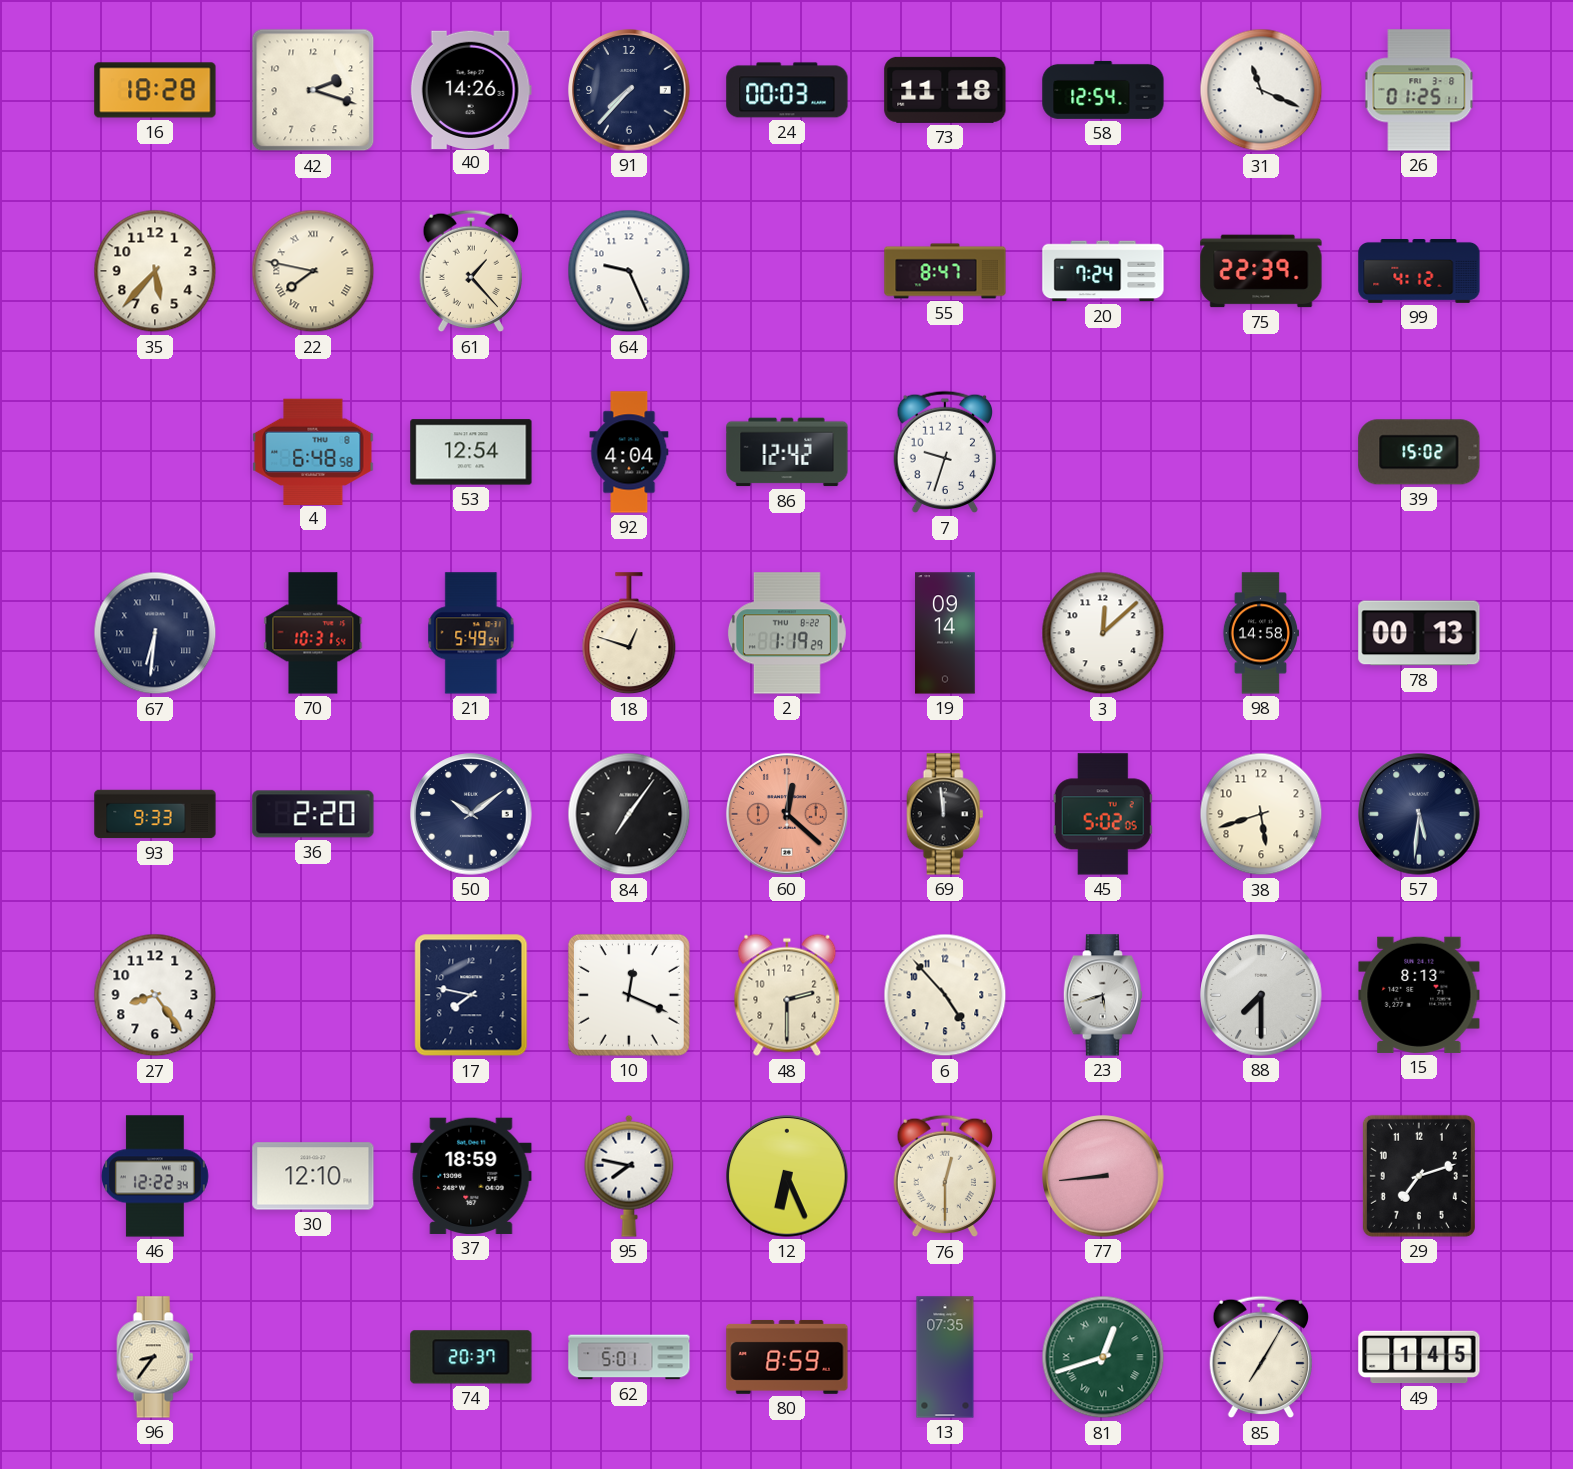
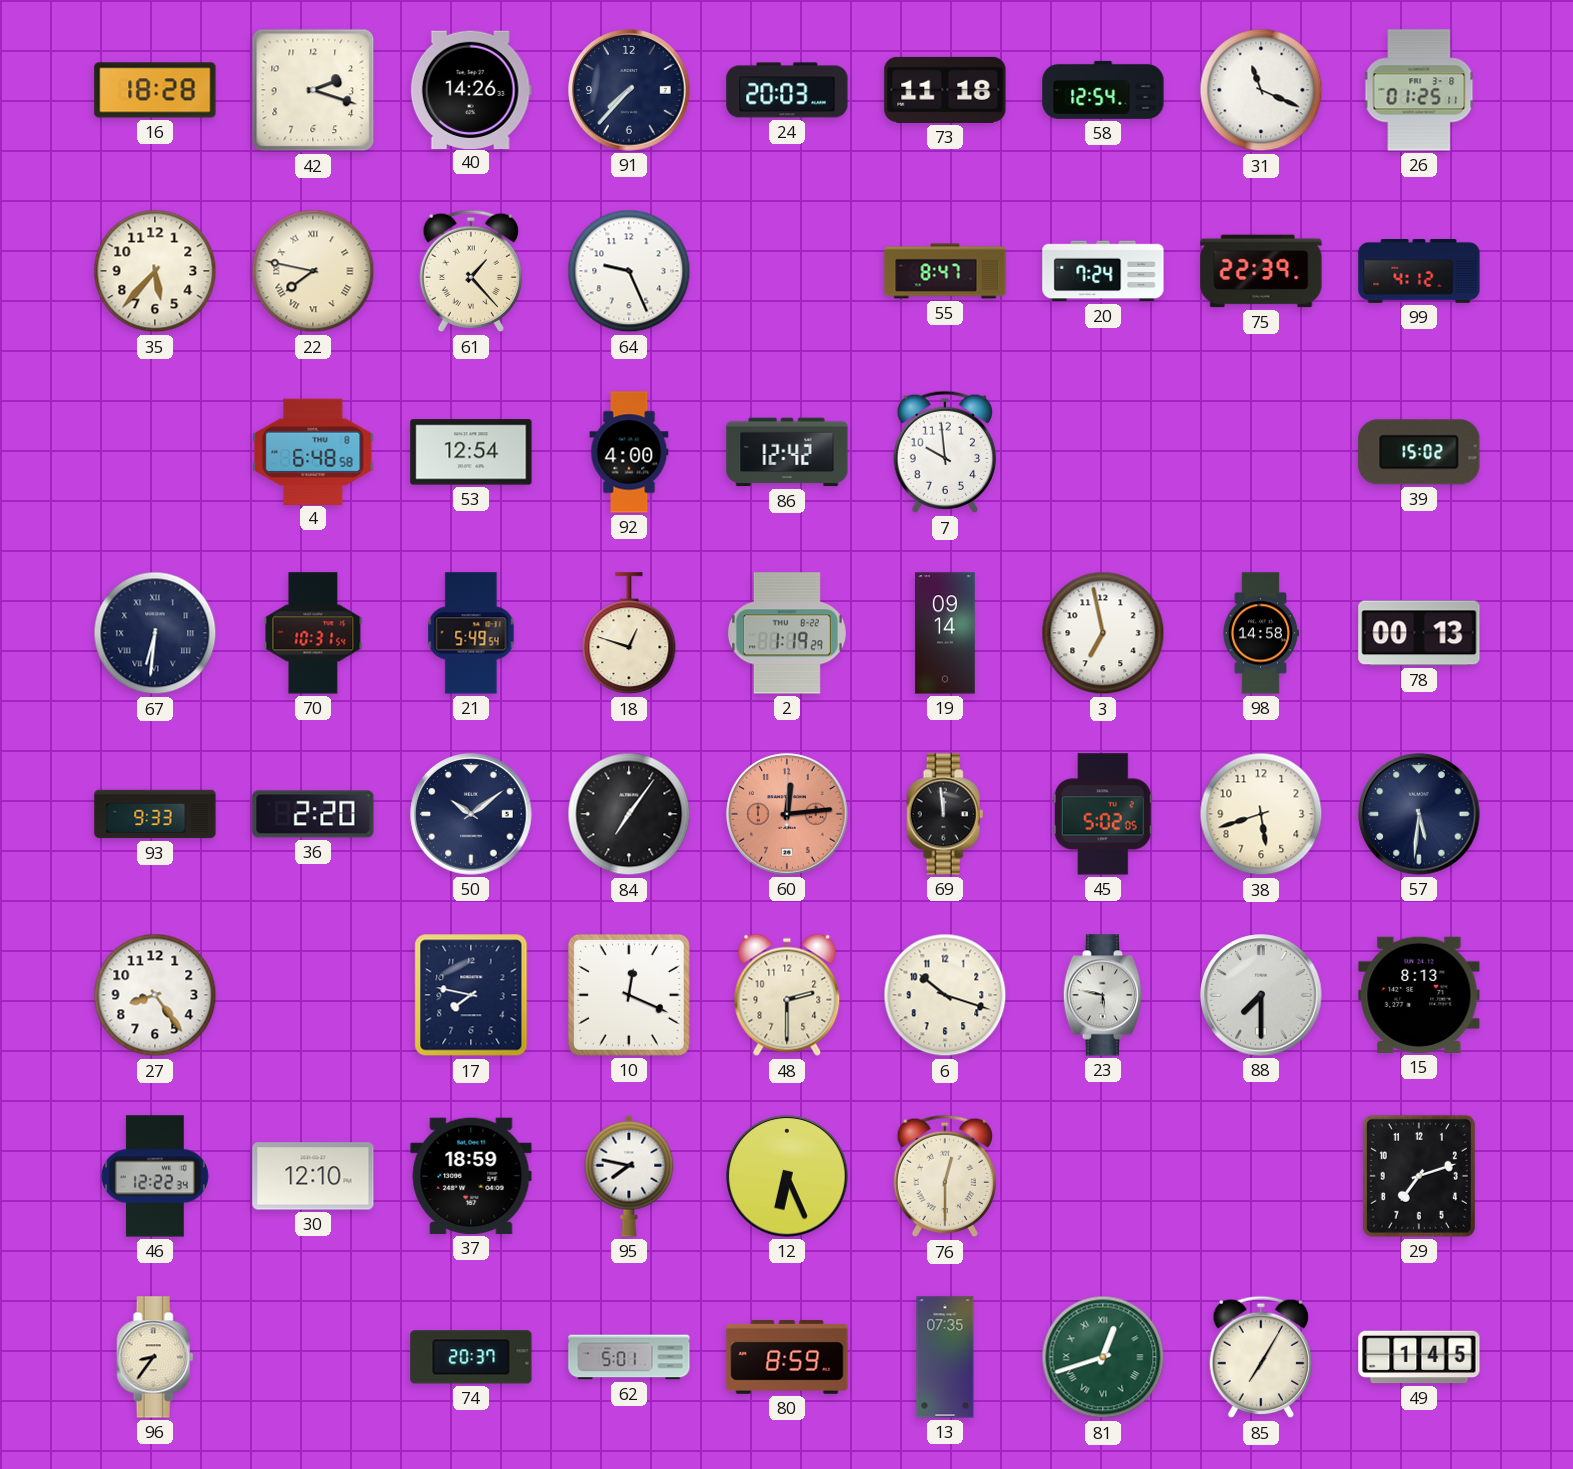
24: 00:03 -> 20:03 (787, 90)
92: 4:04 -> 4:00 (629, 452)
7: 9:33 -> 9:59 (945, 452)
3: 12:08 -> 6:58 (1103, 633)
60: 12:22 -> 12:14 (787, 814)
6: 4:53 -> 10:18 (945, 995)
23: 5:42 -> 5:47 (1102, 995)
77: 8:44 -> none (1103, 1176)
